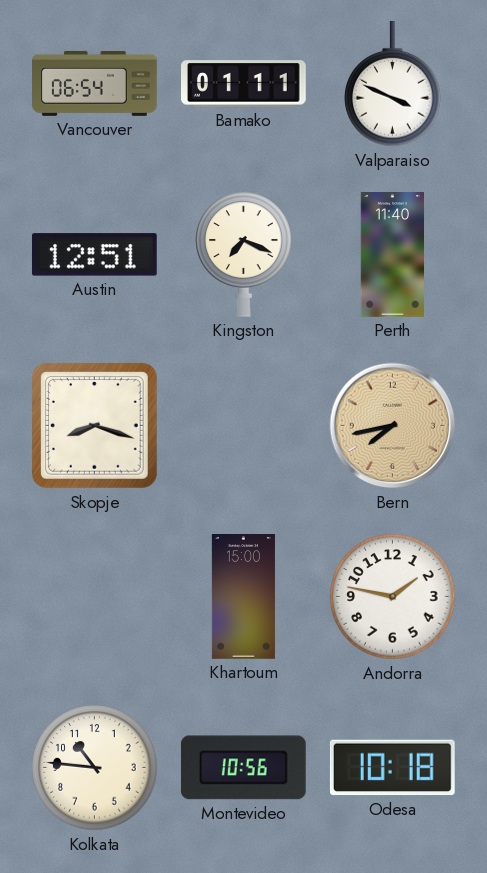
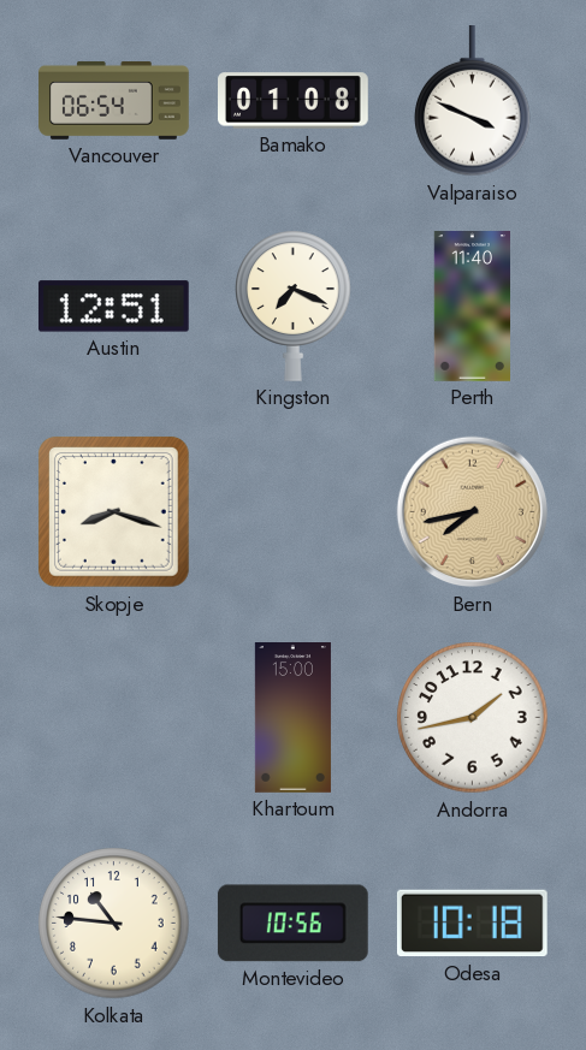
Bamako: 01:11 -> 01:08 (294, 101)
Andorra: 1:47 -> 1:43 (473, 718)
